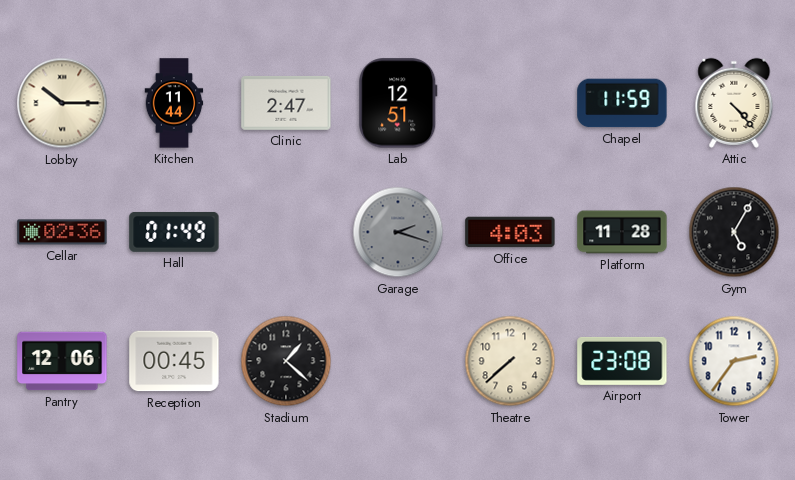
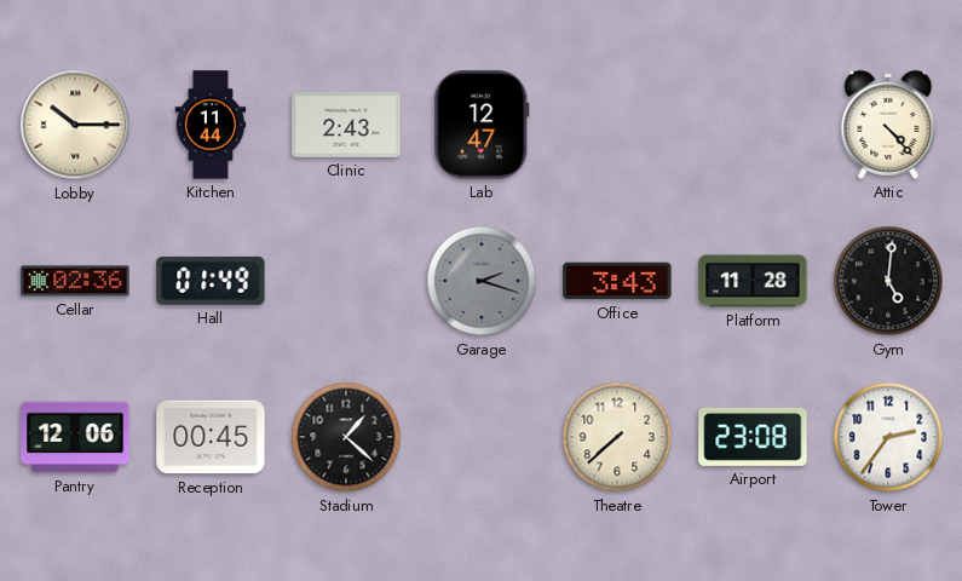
Clinic: 2:47 -> 2:43 (346, 125)
Lab: 12:51 -> 12:47 (482, 125)
Chapel: 11:59 -> none (622, 103)
Office: 4:03 -> 3:43 (617, 281)
Gym: 5:05 -> 5:01 (888, 281)
